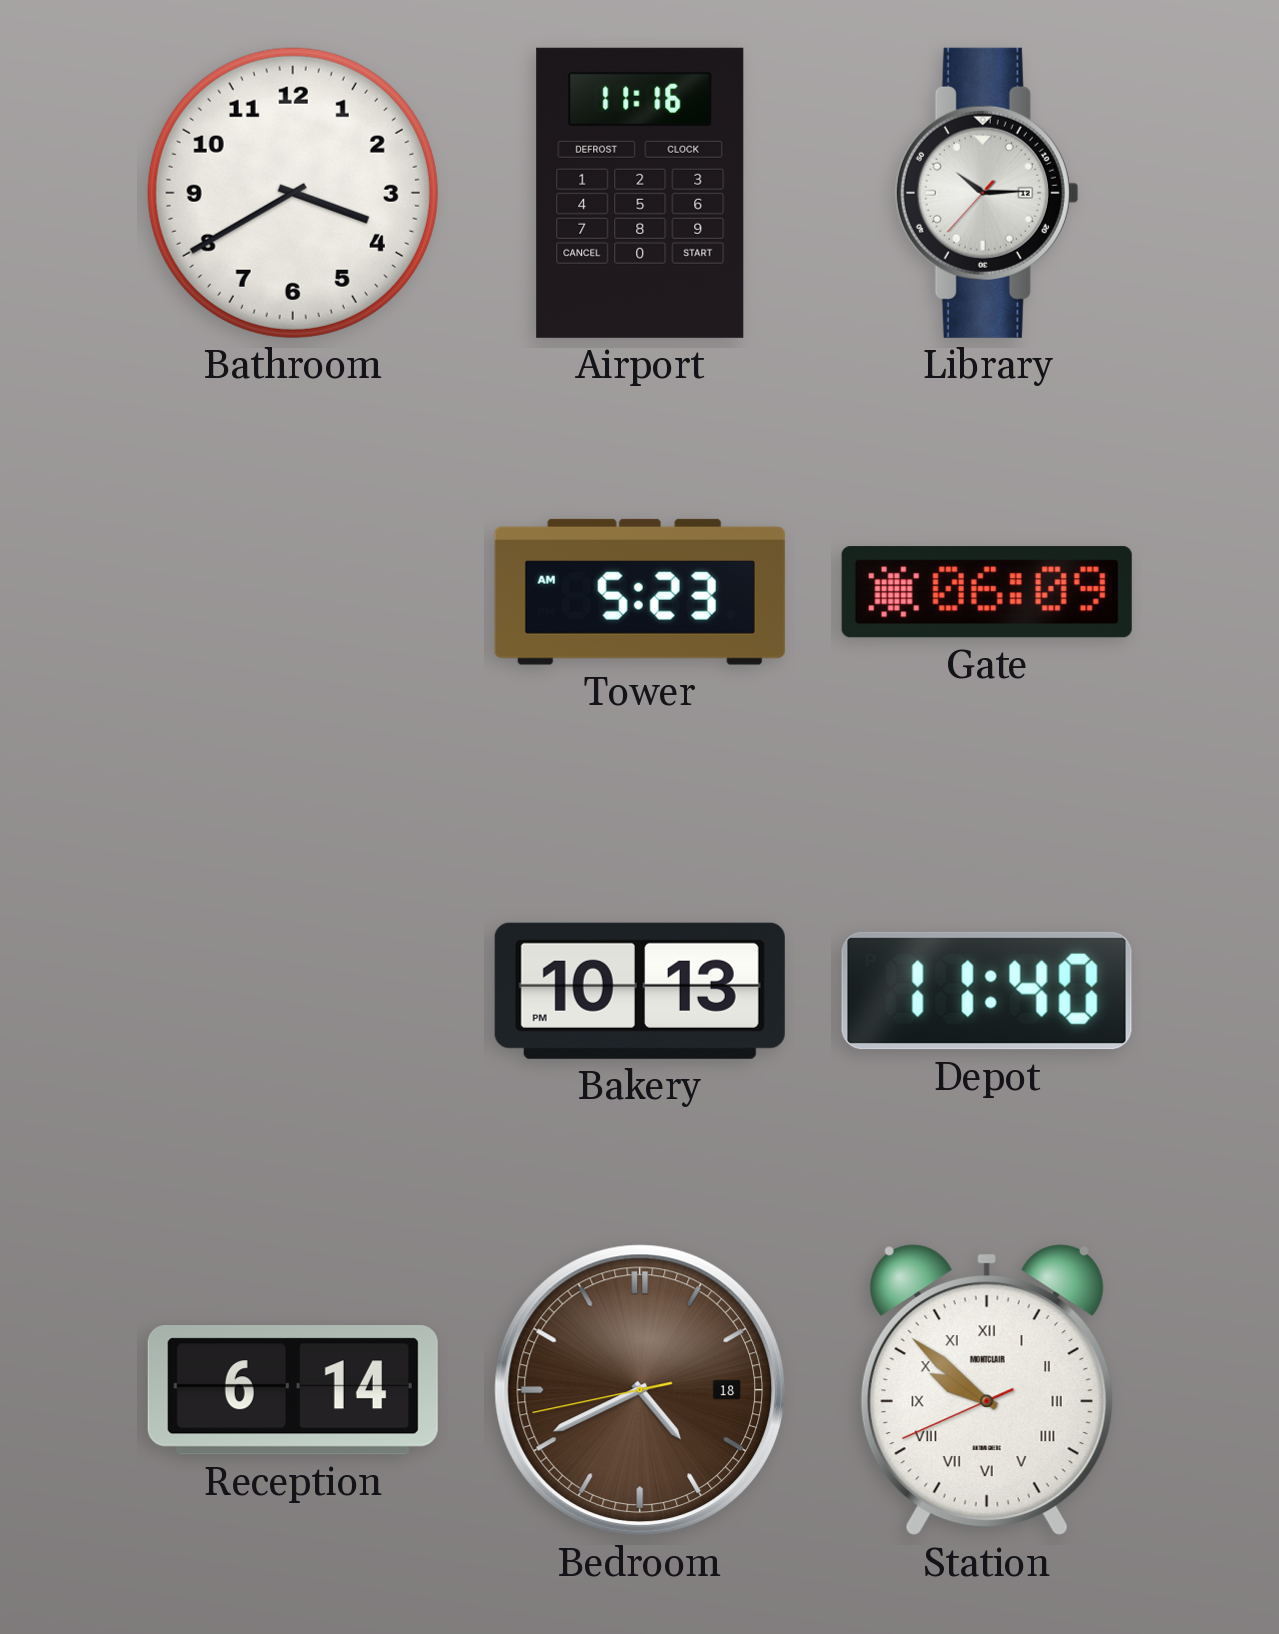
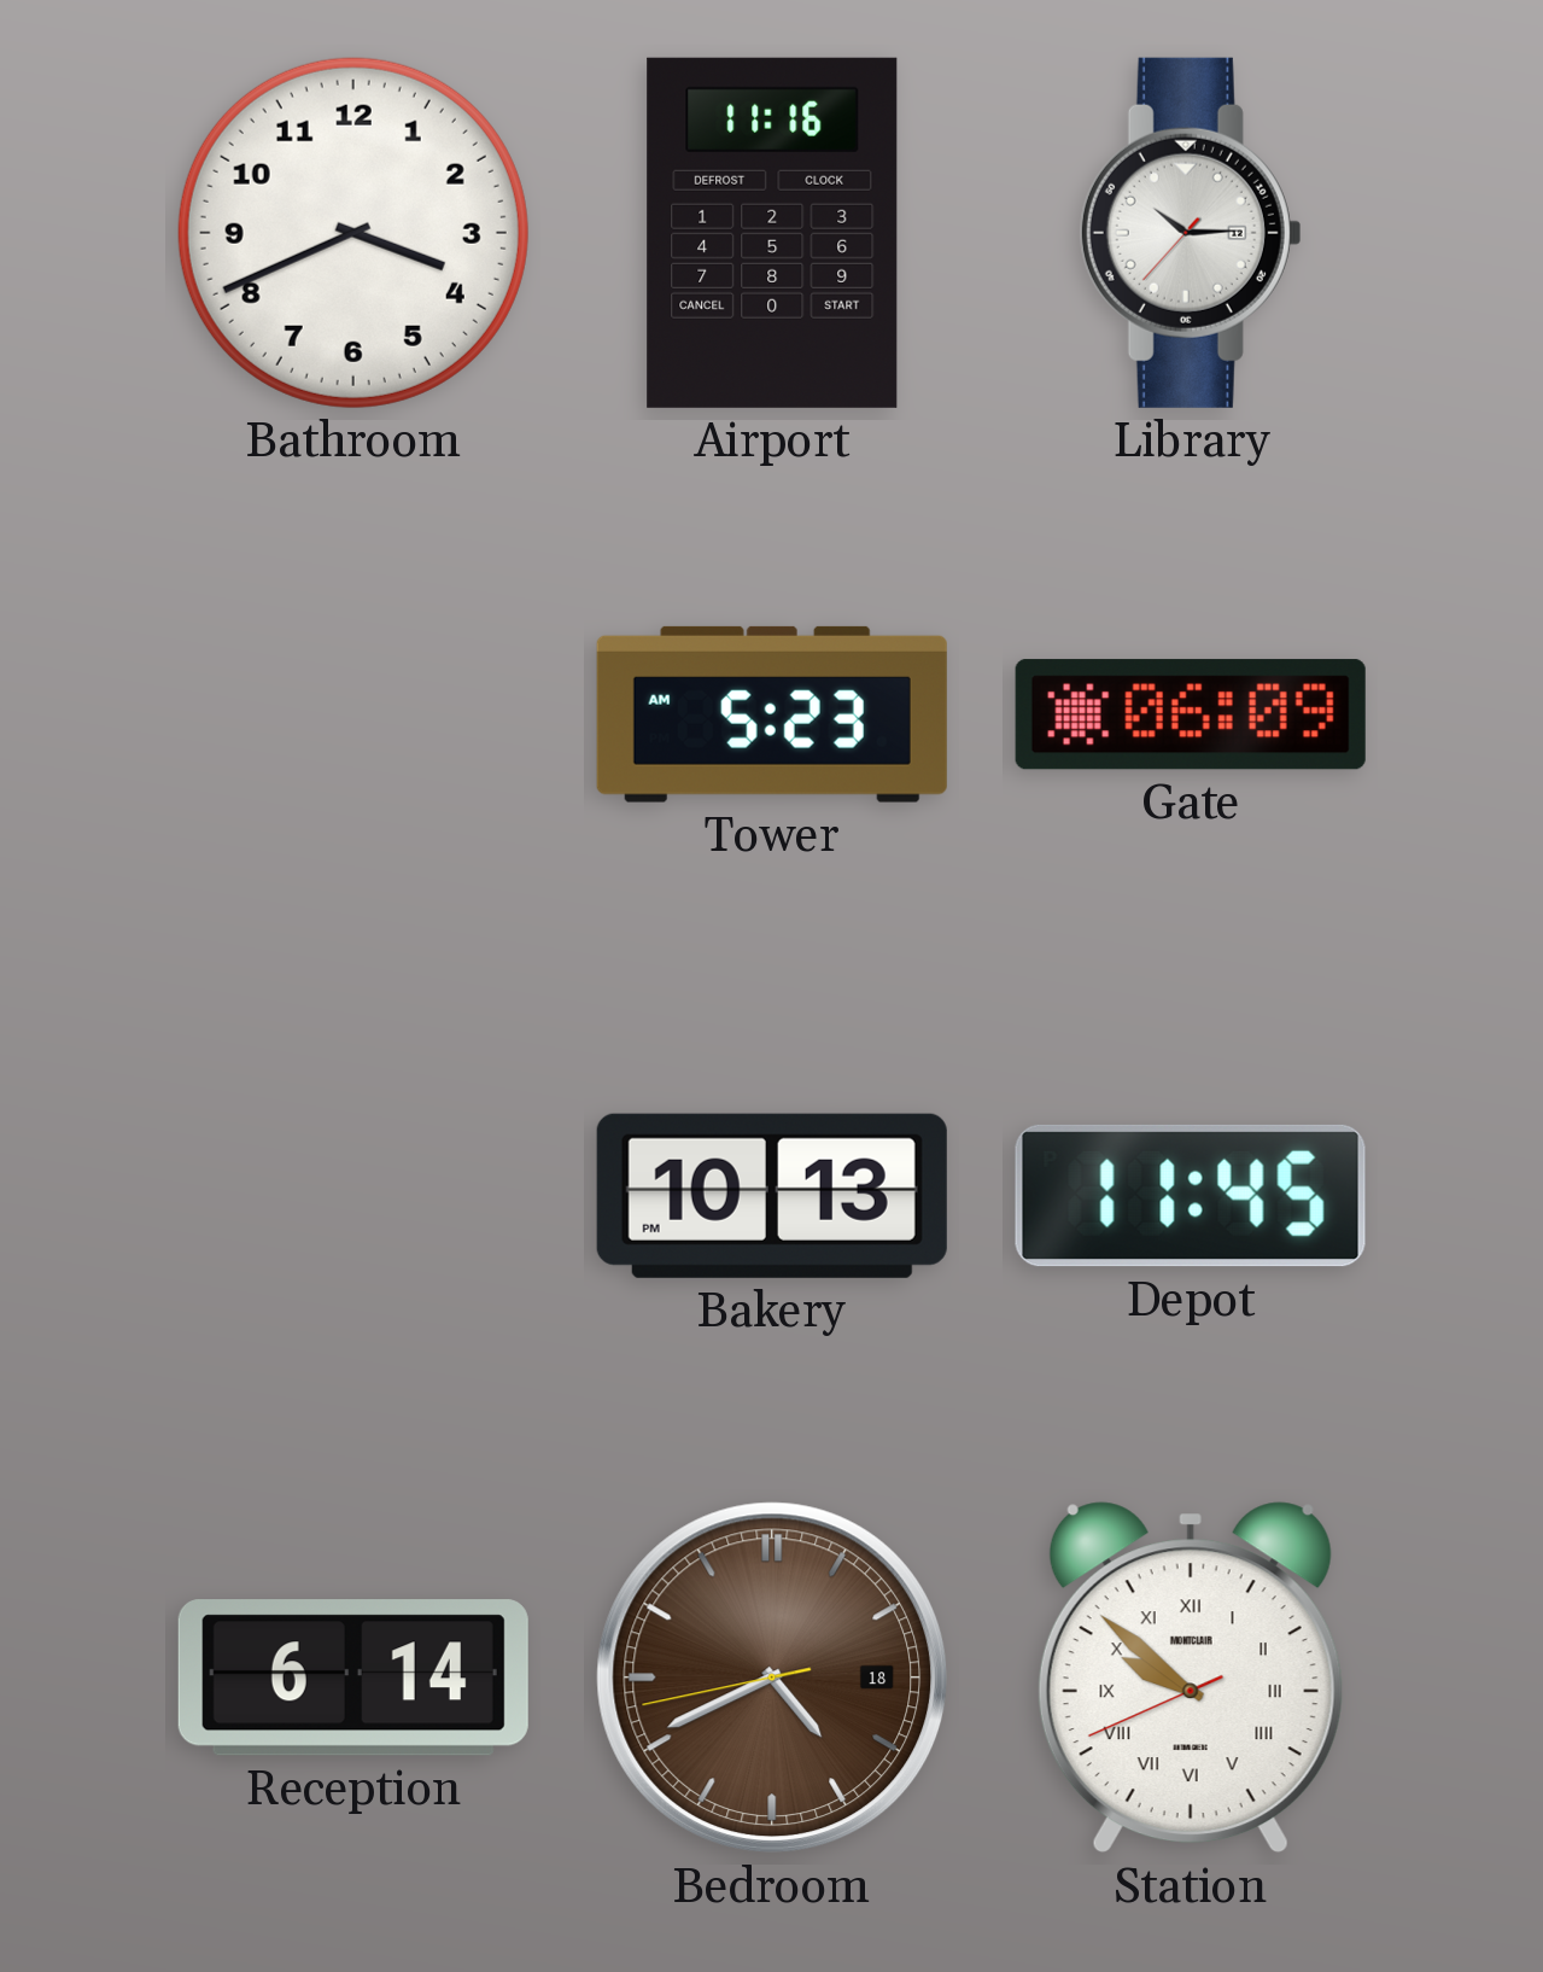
Bathroom: 3:40 -> 3:41 (353, 233)
Depot: 11:40 -> 11:45 (1191, 1196)
